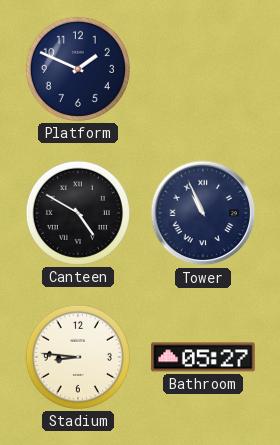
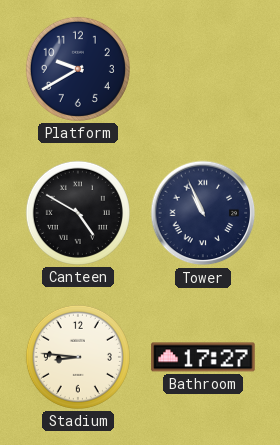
Platform: 1:49 -> 9:40 (78, 69)
Bathroom: 05:27 -> 17:27 (203, 357)
